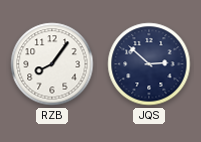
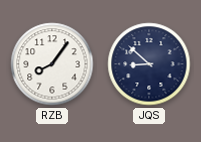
JQS: 2:52 -> 8:52 (149, 64)
